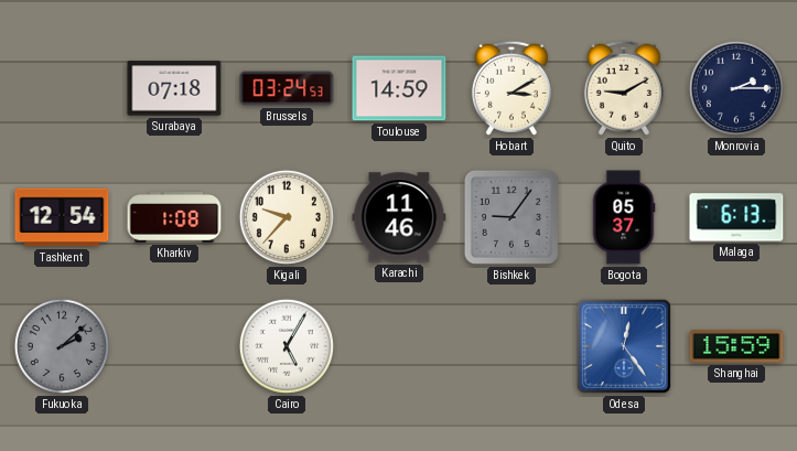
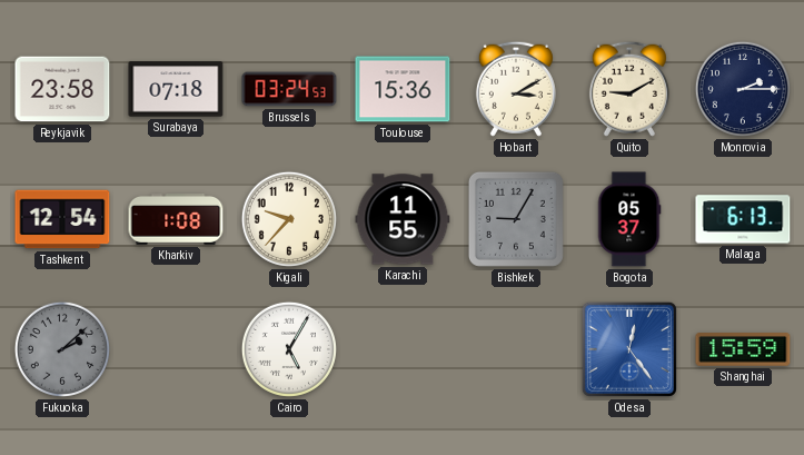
Reykjavik: none -> 23:58 (62, 89)
Toulouse: 14:59 -> 15:36 (403, 89)
Karachi: 11:46 -> 11:55 (403, 219)
Bishkek: 9:06 -> 9:05 (516, 219)
